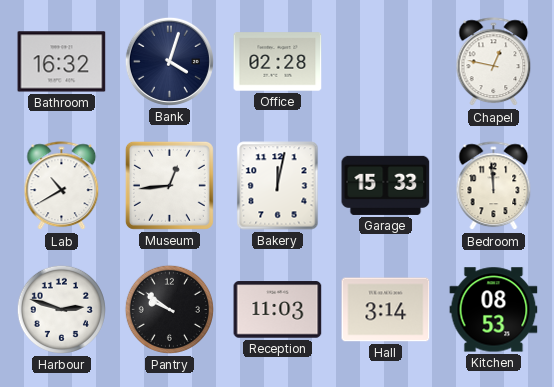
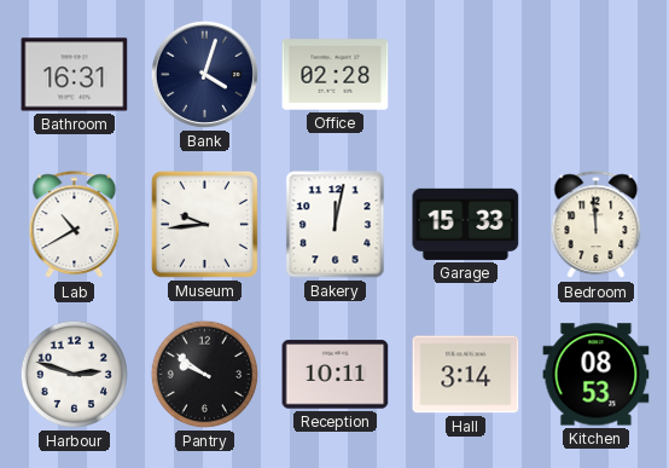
Bathroom: 16:32 -> 16:31 (75, 75)
Chapel: 12:47 -> none (494, 62)
Museum: 12:44 -> 9:44 (204, 224)
Reception: 11:03 -> 10:11 (336, 375)
